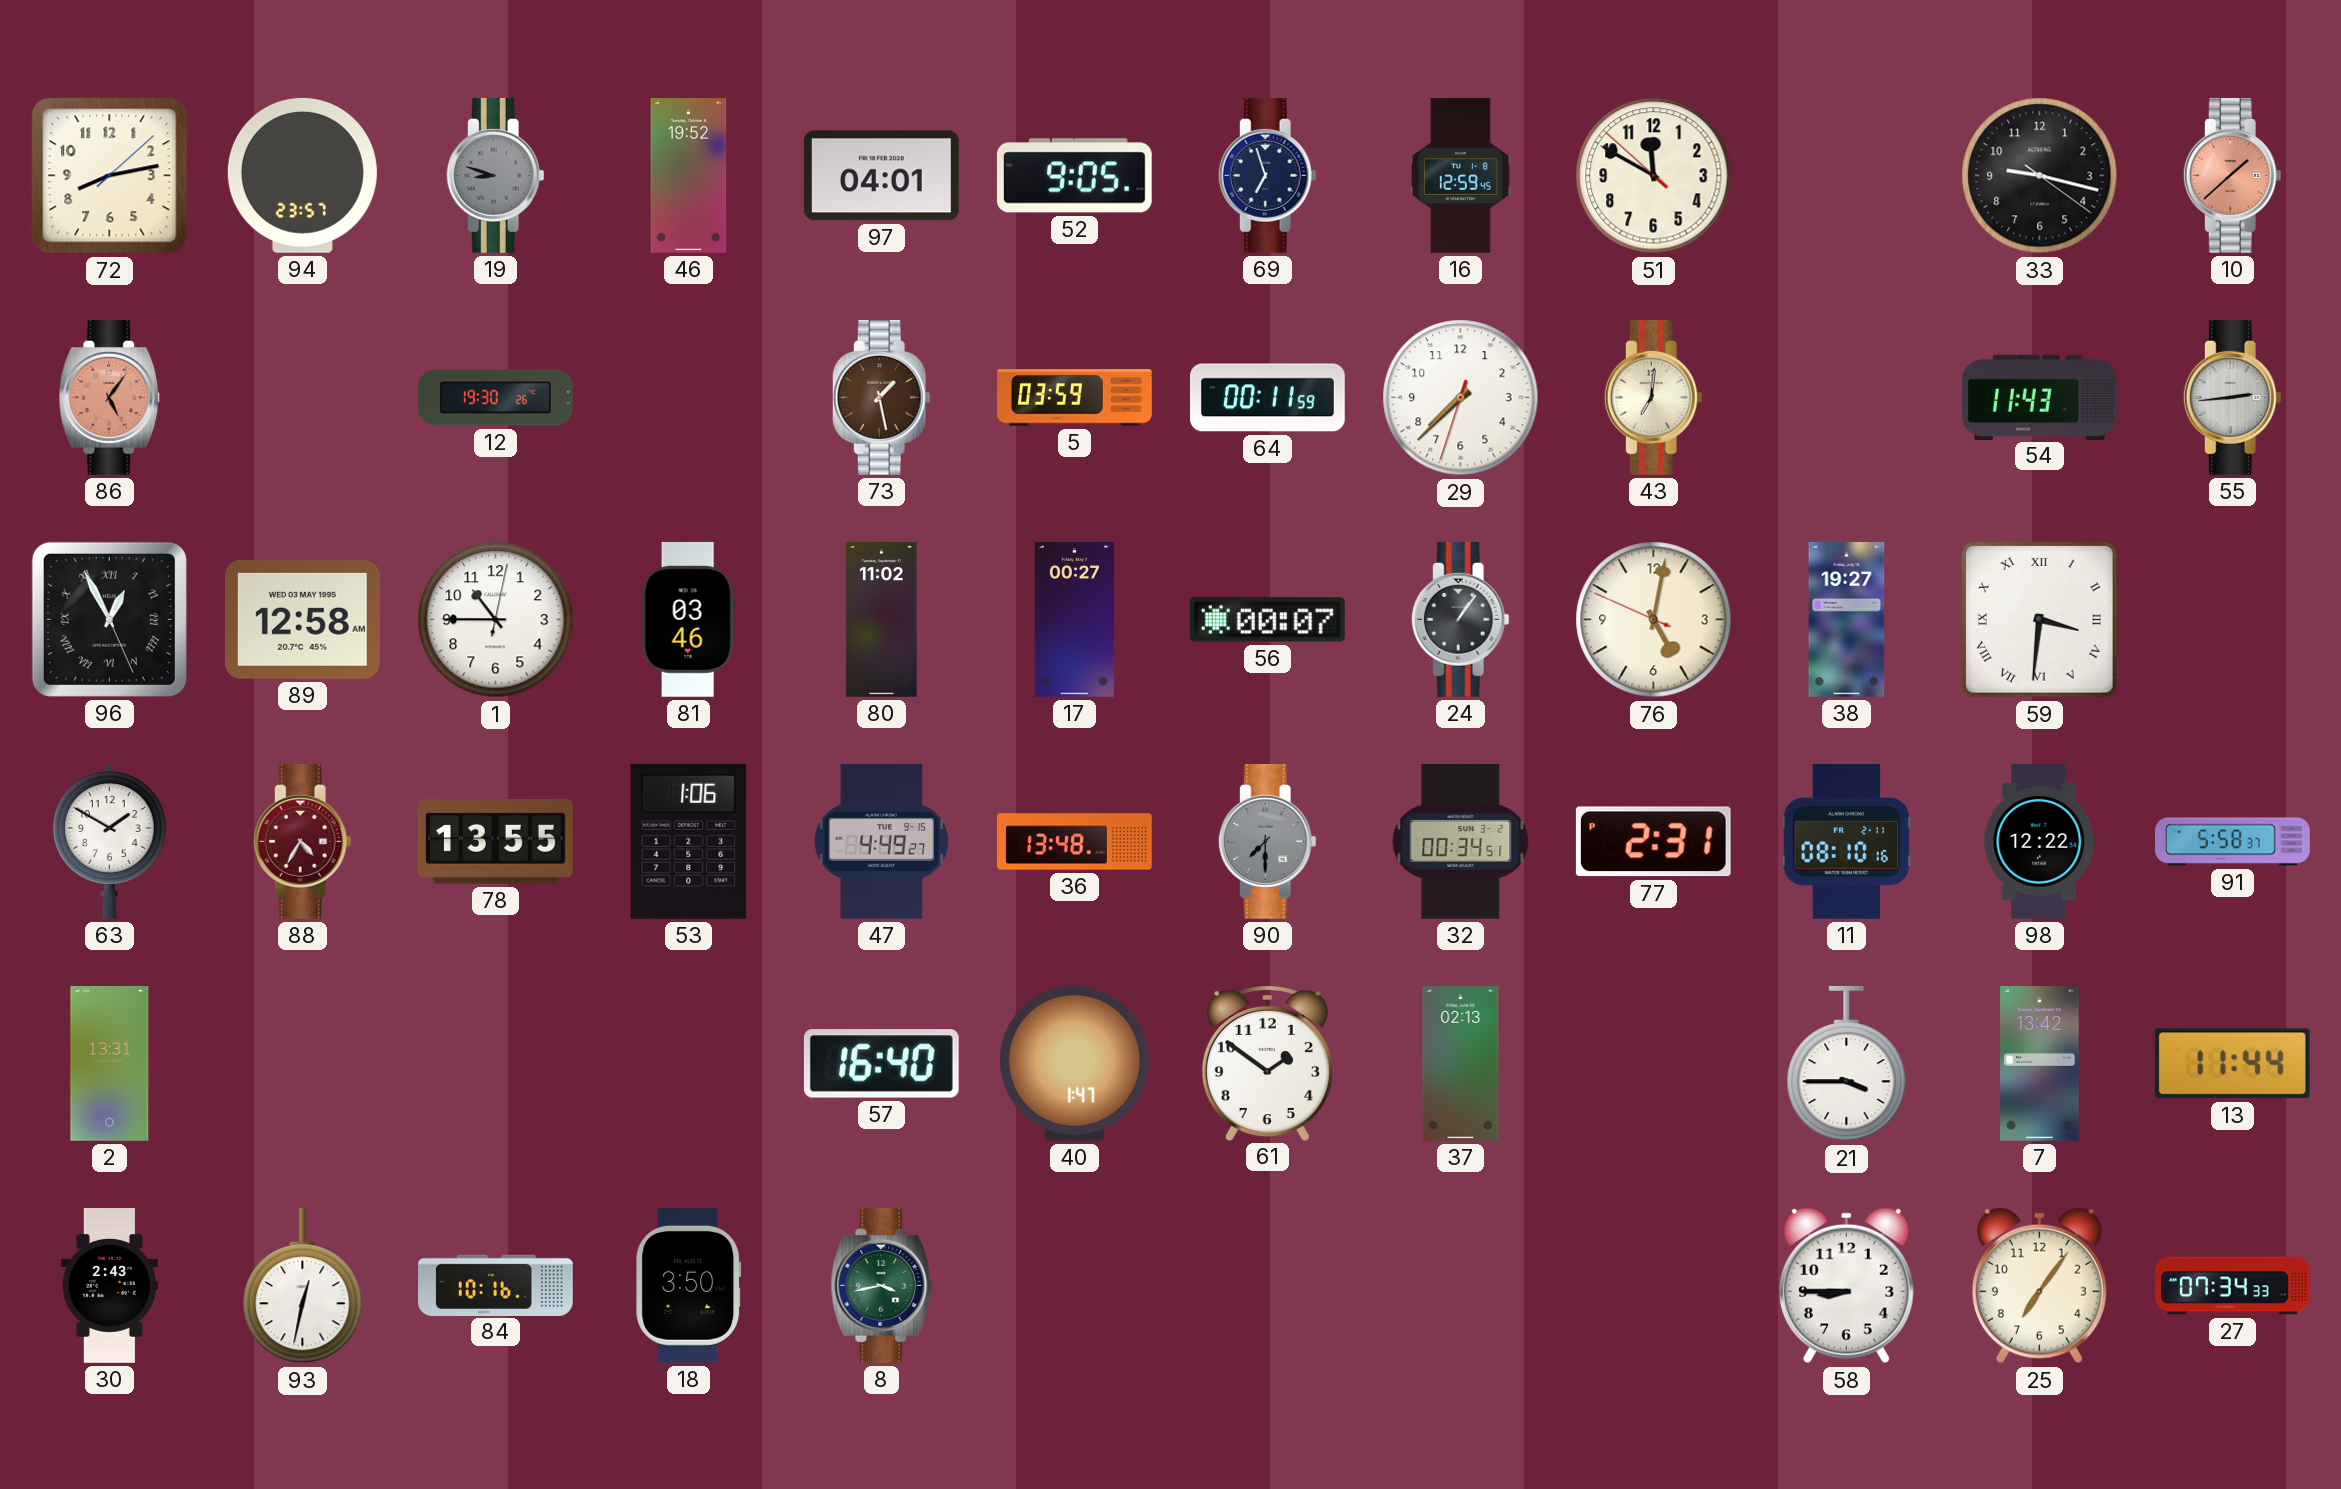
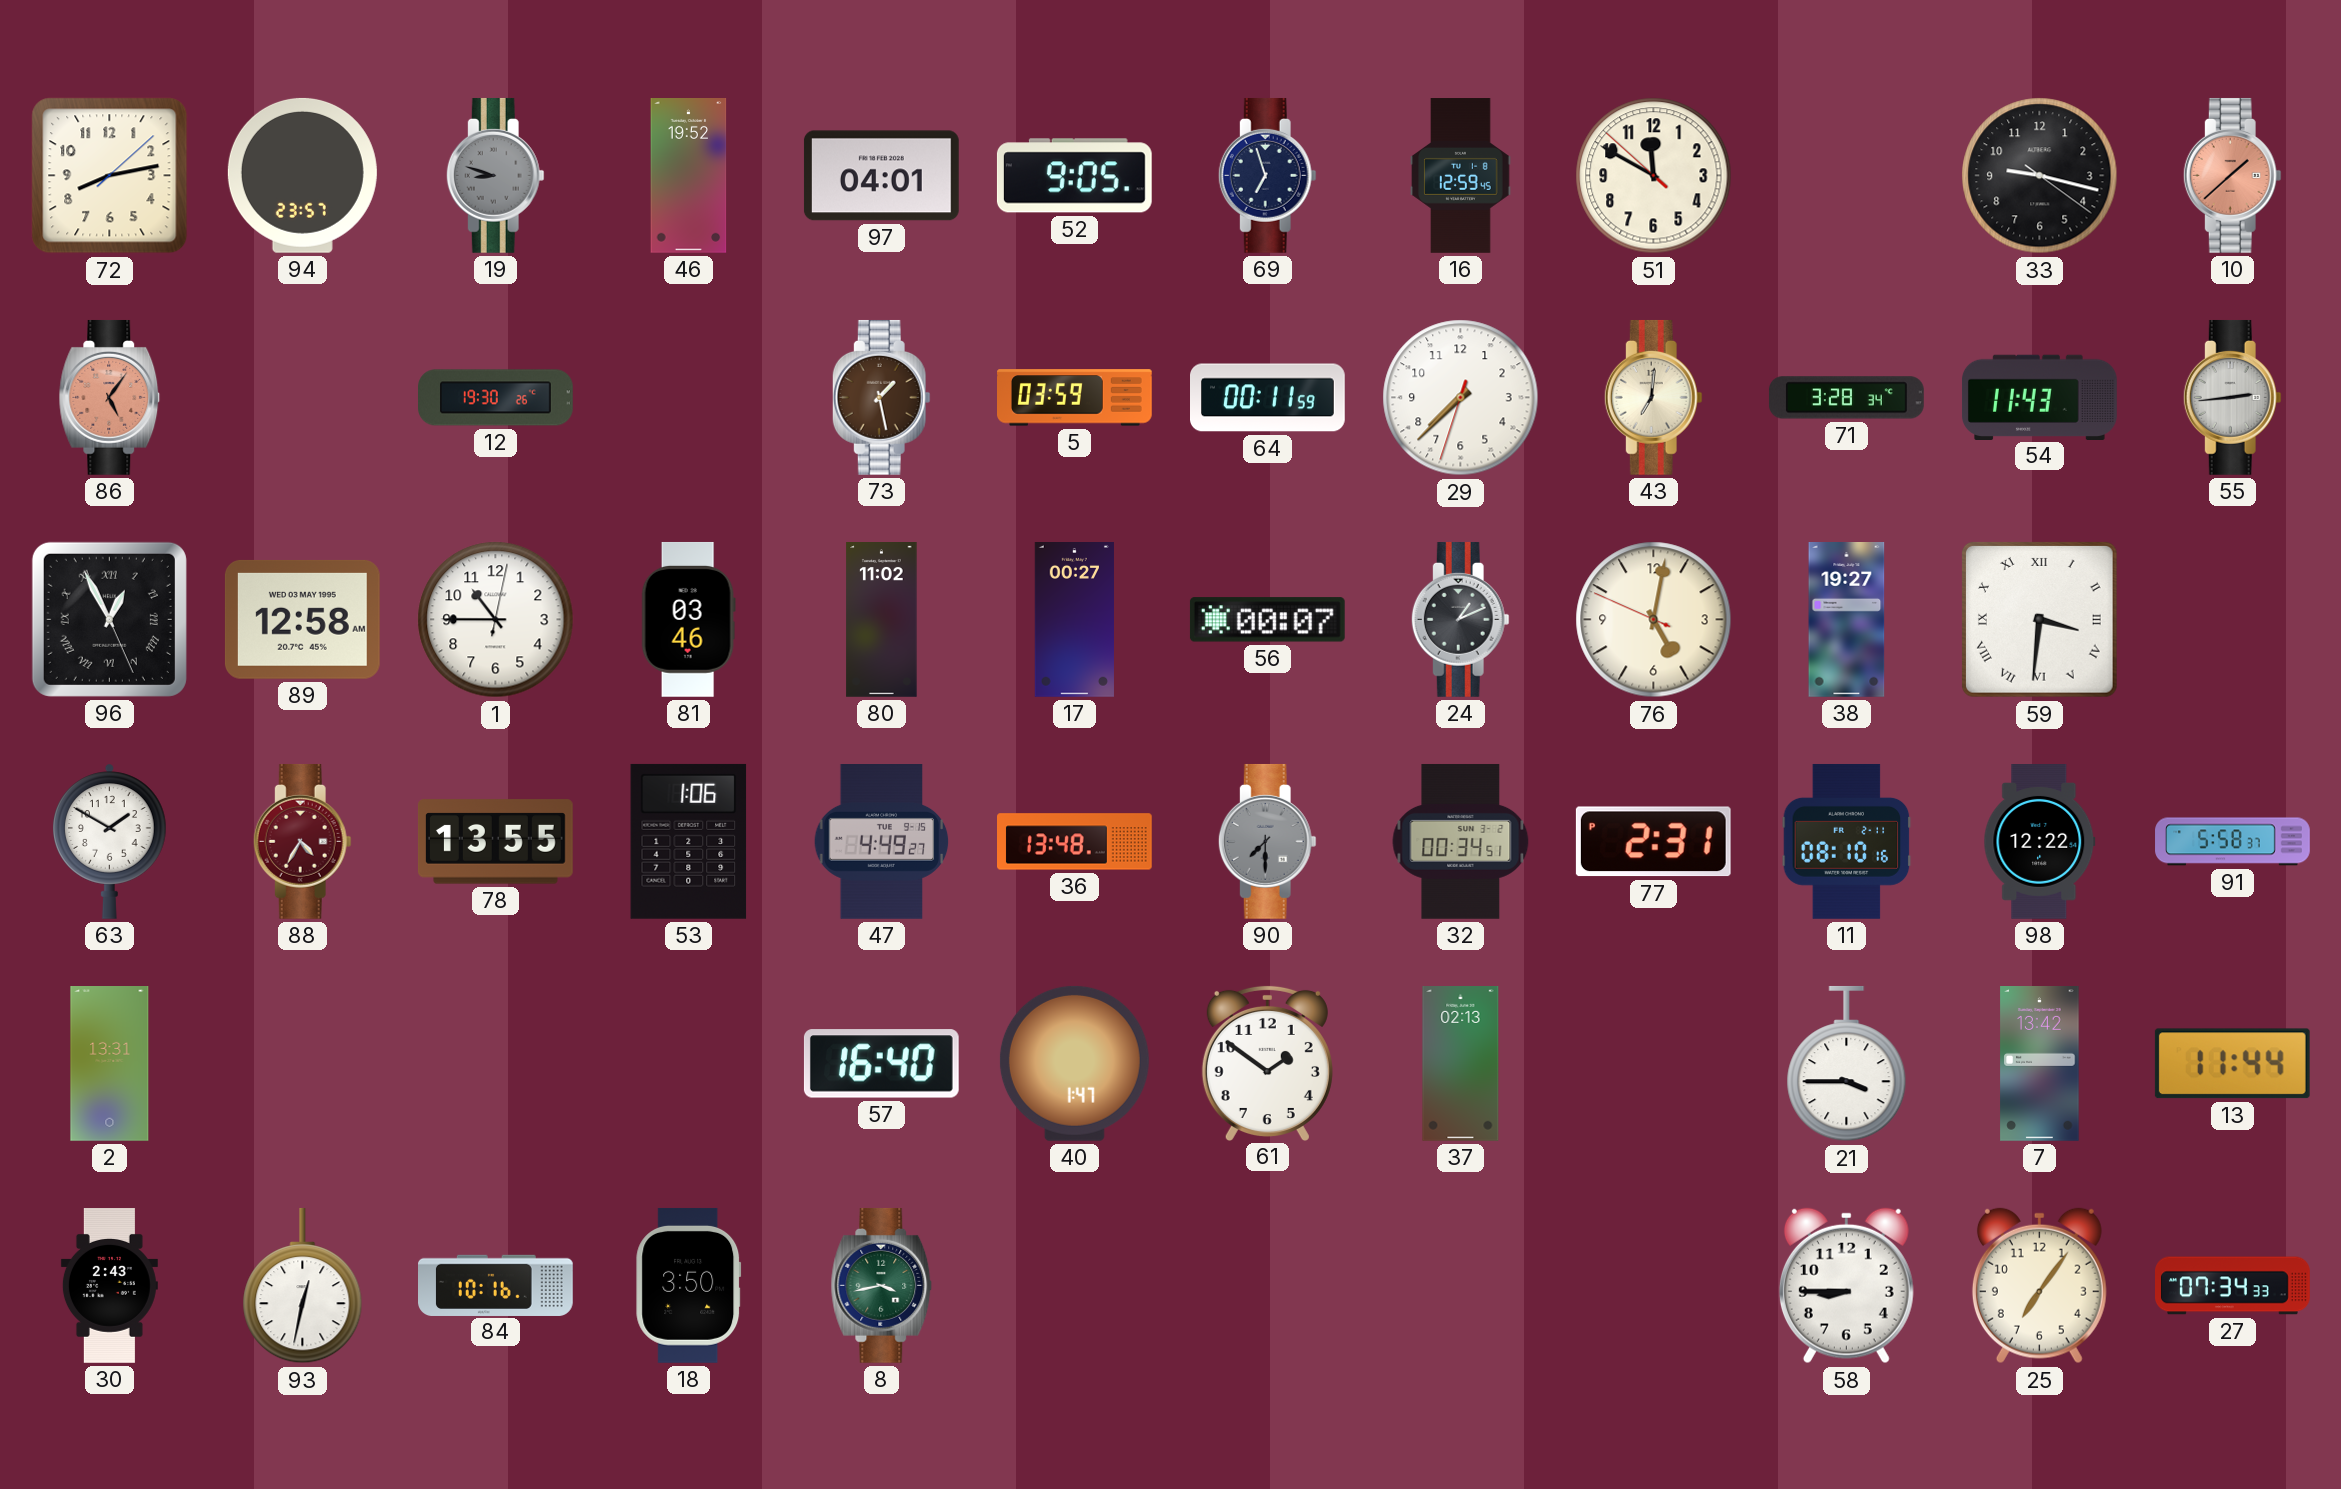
71: none -> 3:28 (1846, 398)
24: 1:06 -> 1:11 (1460, 619)
